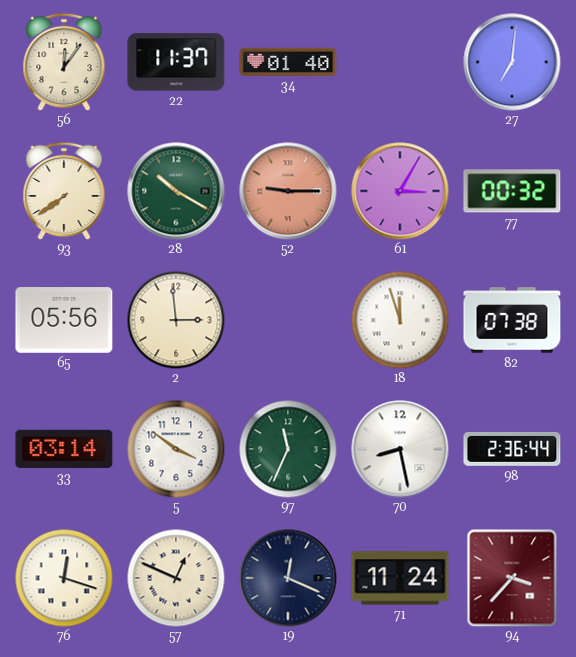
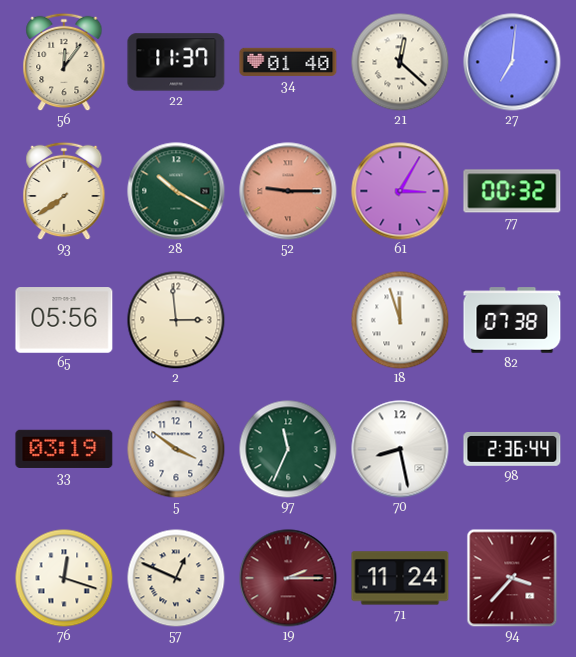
21: none -> 12:22 (400, 62)
33: 03:14 -> 03:19 (64, 449)
19: 12:19 -> 2:15 (288, 578)
19 dial: navy -> burgundy (288, 578)
